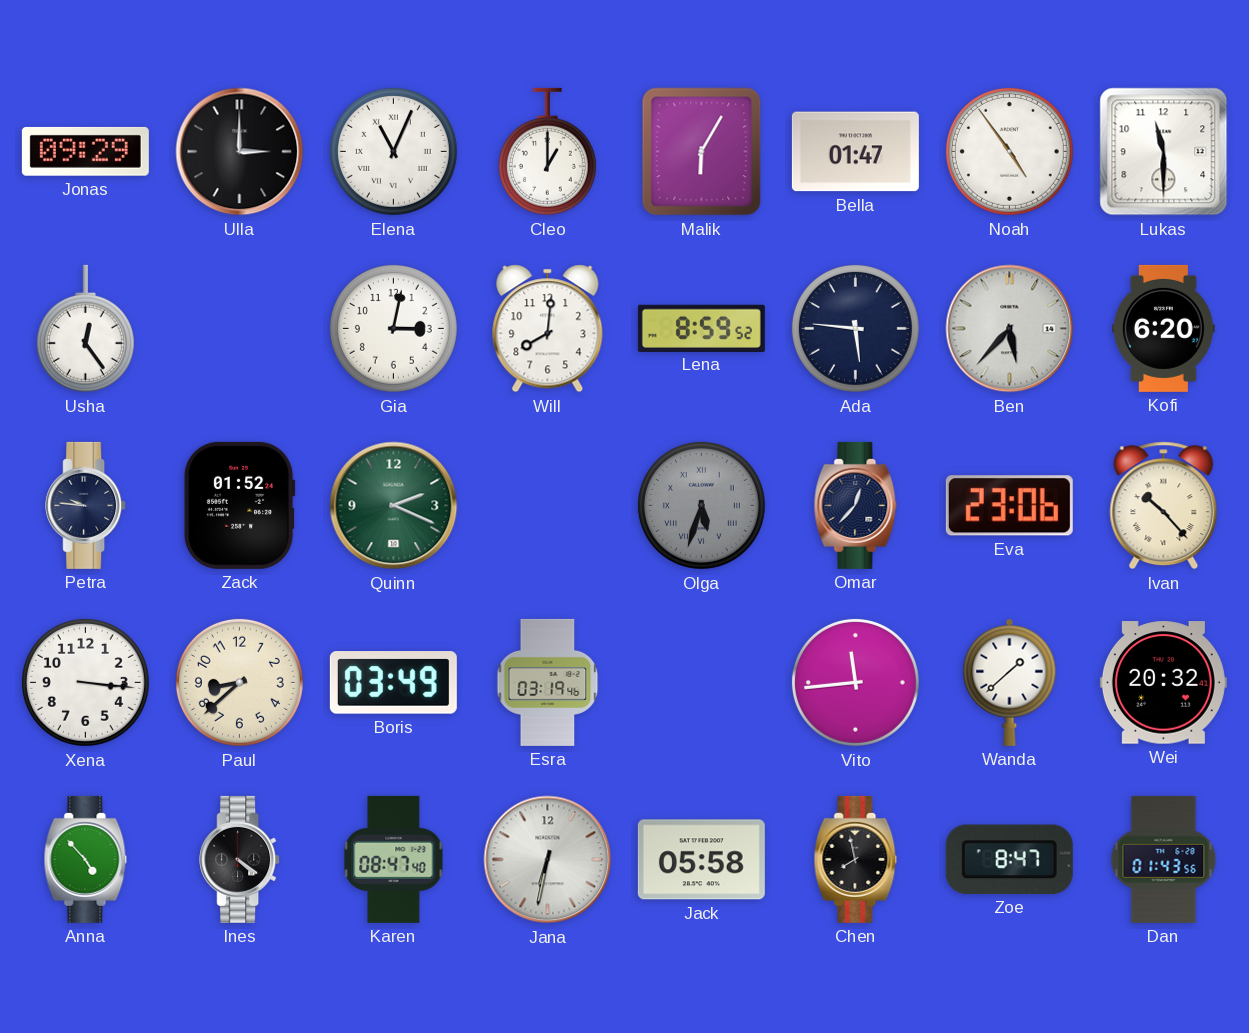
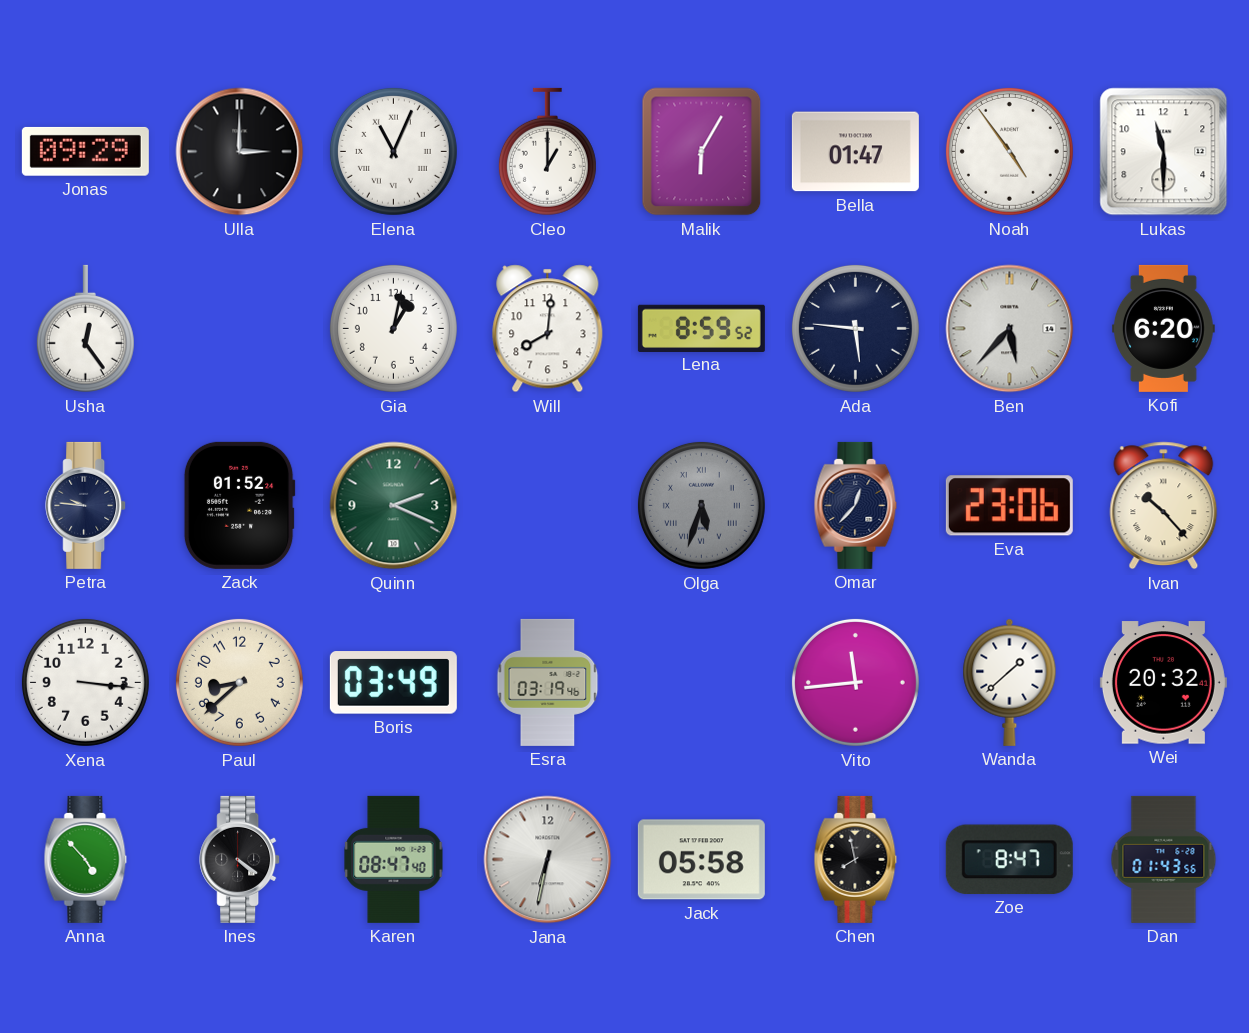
Gia: 3:02 -> 1:02 (393, 328)
